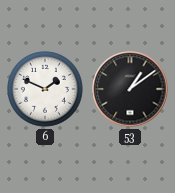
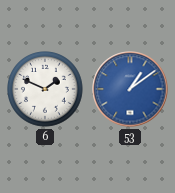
53 dial: black -> blue (130, 89)
